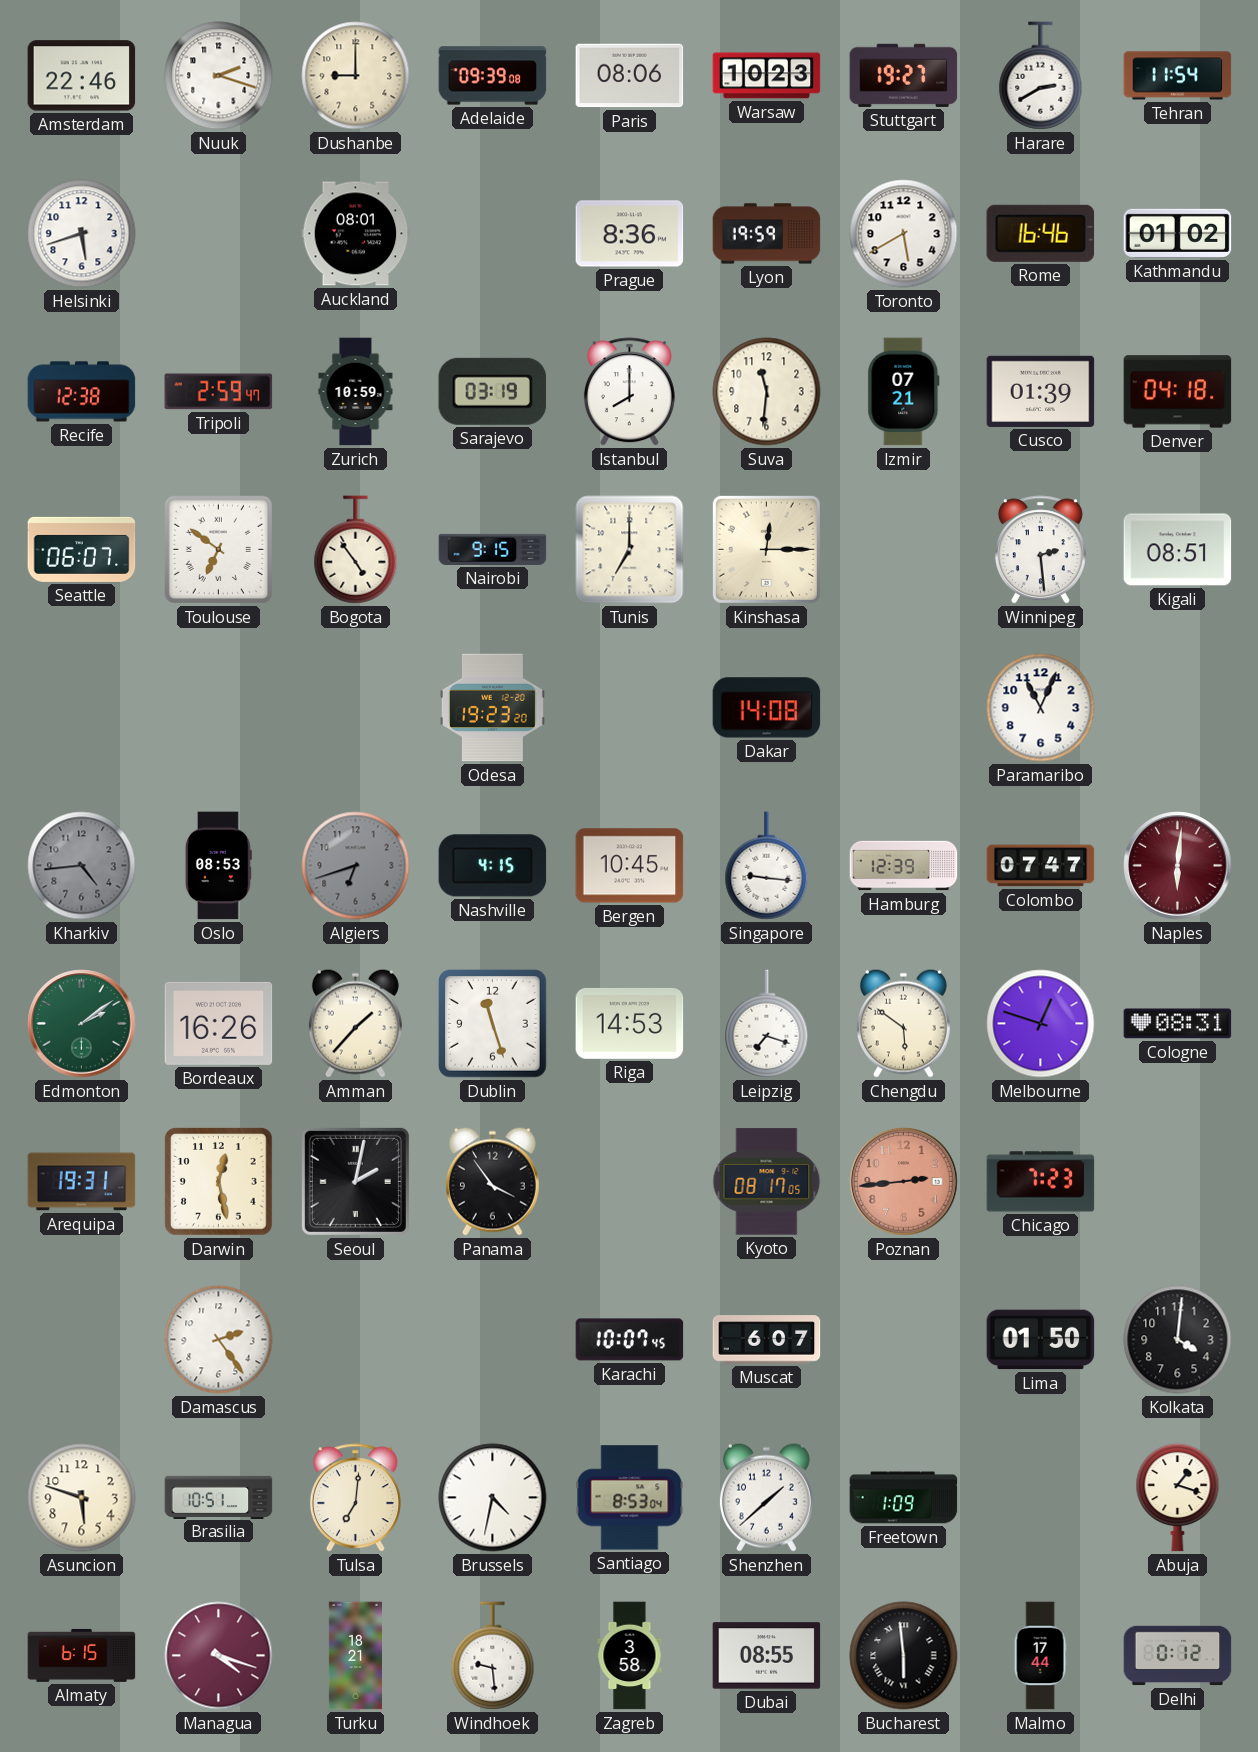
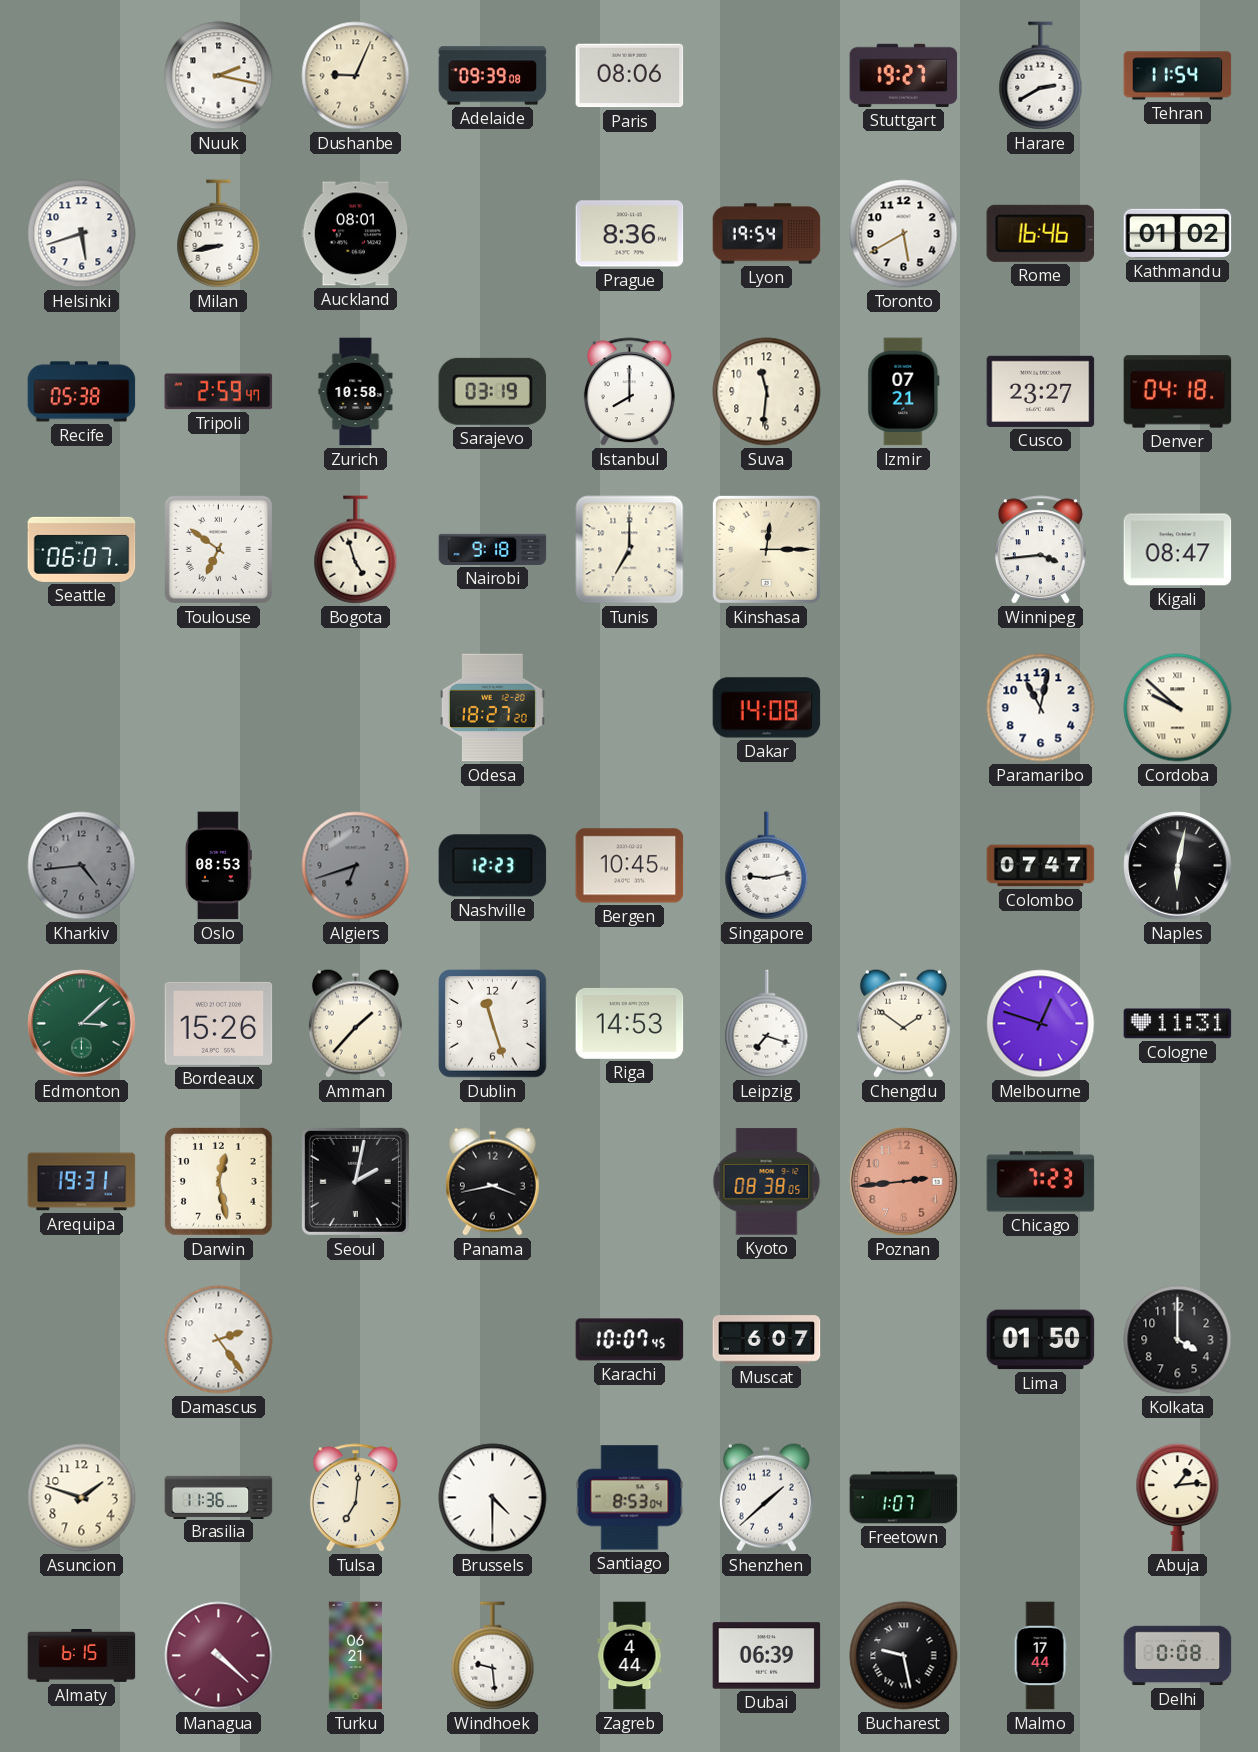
Amsterdam: 22:46 -> none (82, 76)
Nuuk: 2:18 -> 2:17 (219, 76)
Dushanbe: 9:00 -> 9:04 (356, 76)
Warsaw: 10:23 -> none (767, 76)
Milan: none -> 8:43 (219, 234)
Lyon: 19:59 -> 19:54 (767, 234)
Recife: 12:38 -> 05:38 (82, 392)
Zurich: 10:59 -> 10:58 (356, 392)
Cusco: 01:39 -> 23:27 (1041, 391)
Bogota: 4:54 -> 4:57 (356, 550)
Nairobi: 9:15 -> 9:18 (493, 549)
Winnipeg: 2:29 -> 3:44 (1040, 550)
Kigali: 08:51 -> 08:47 (1178, 550)
Odesa: 19:23 -> 18:27 (492, 708)
Paramaribo: 11:04 -> 11:02 (1041, 708)
Cordoba: none -> 9:52 (1178, 708)
Nashville: 4:15 -> 12:23 (493, 866)
Singapore: 9:16 -> 9:13 (767, 866)
Hamburg: 12:39 -> none (904, 866)
Naples: 6:01 -> 6:02 (1178, 866)
Naples dial: burgundy -> black (1178, 866)
Edmonton: 2:09 -> 3:08 (82, 1024)
Bordeaux: 16:26 -> 15:26 (219, 1023)
Chengdu: 5:51 -> 1:51 (903, 1023)
Cologne: 08:31 -> 11:31 (1178, 1024)
Panama: 3:54 -> 3:43 (492, 1181)
Kyoto: 08:17 -> 08:38 (767, 1182)
Kolkata: 4:01 -> 4:00 (1178, 1340)
Asuncion: 5:48 -> 1:48 (82, 1498)
Brasilia: 10:51 -> 11:36 (219, 1497)
Brussels: 4:32 -> 4:30 (493, 1498)
Freetown: 1:09 -> 1:07 (904, 1498)
Abuja: 1:18 -> 1:14 (1178, 1497)
Managua: 4:18 -> 4:22 (219, 1656)
Turku: 18:21 -> 06:21 (355, 1656)
Zagreb: 3:58 -> 4:44 (630, 1656)
Dubai: 08:55 -> 06:39 (767, 1656)
Bucharest: 5:59 -> 9:28 (904, 1656)
Delhi: 0:12 -> 0:08 (1178, 1656)
